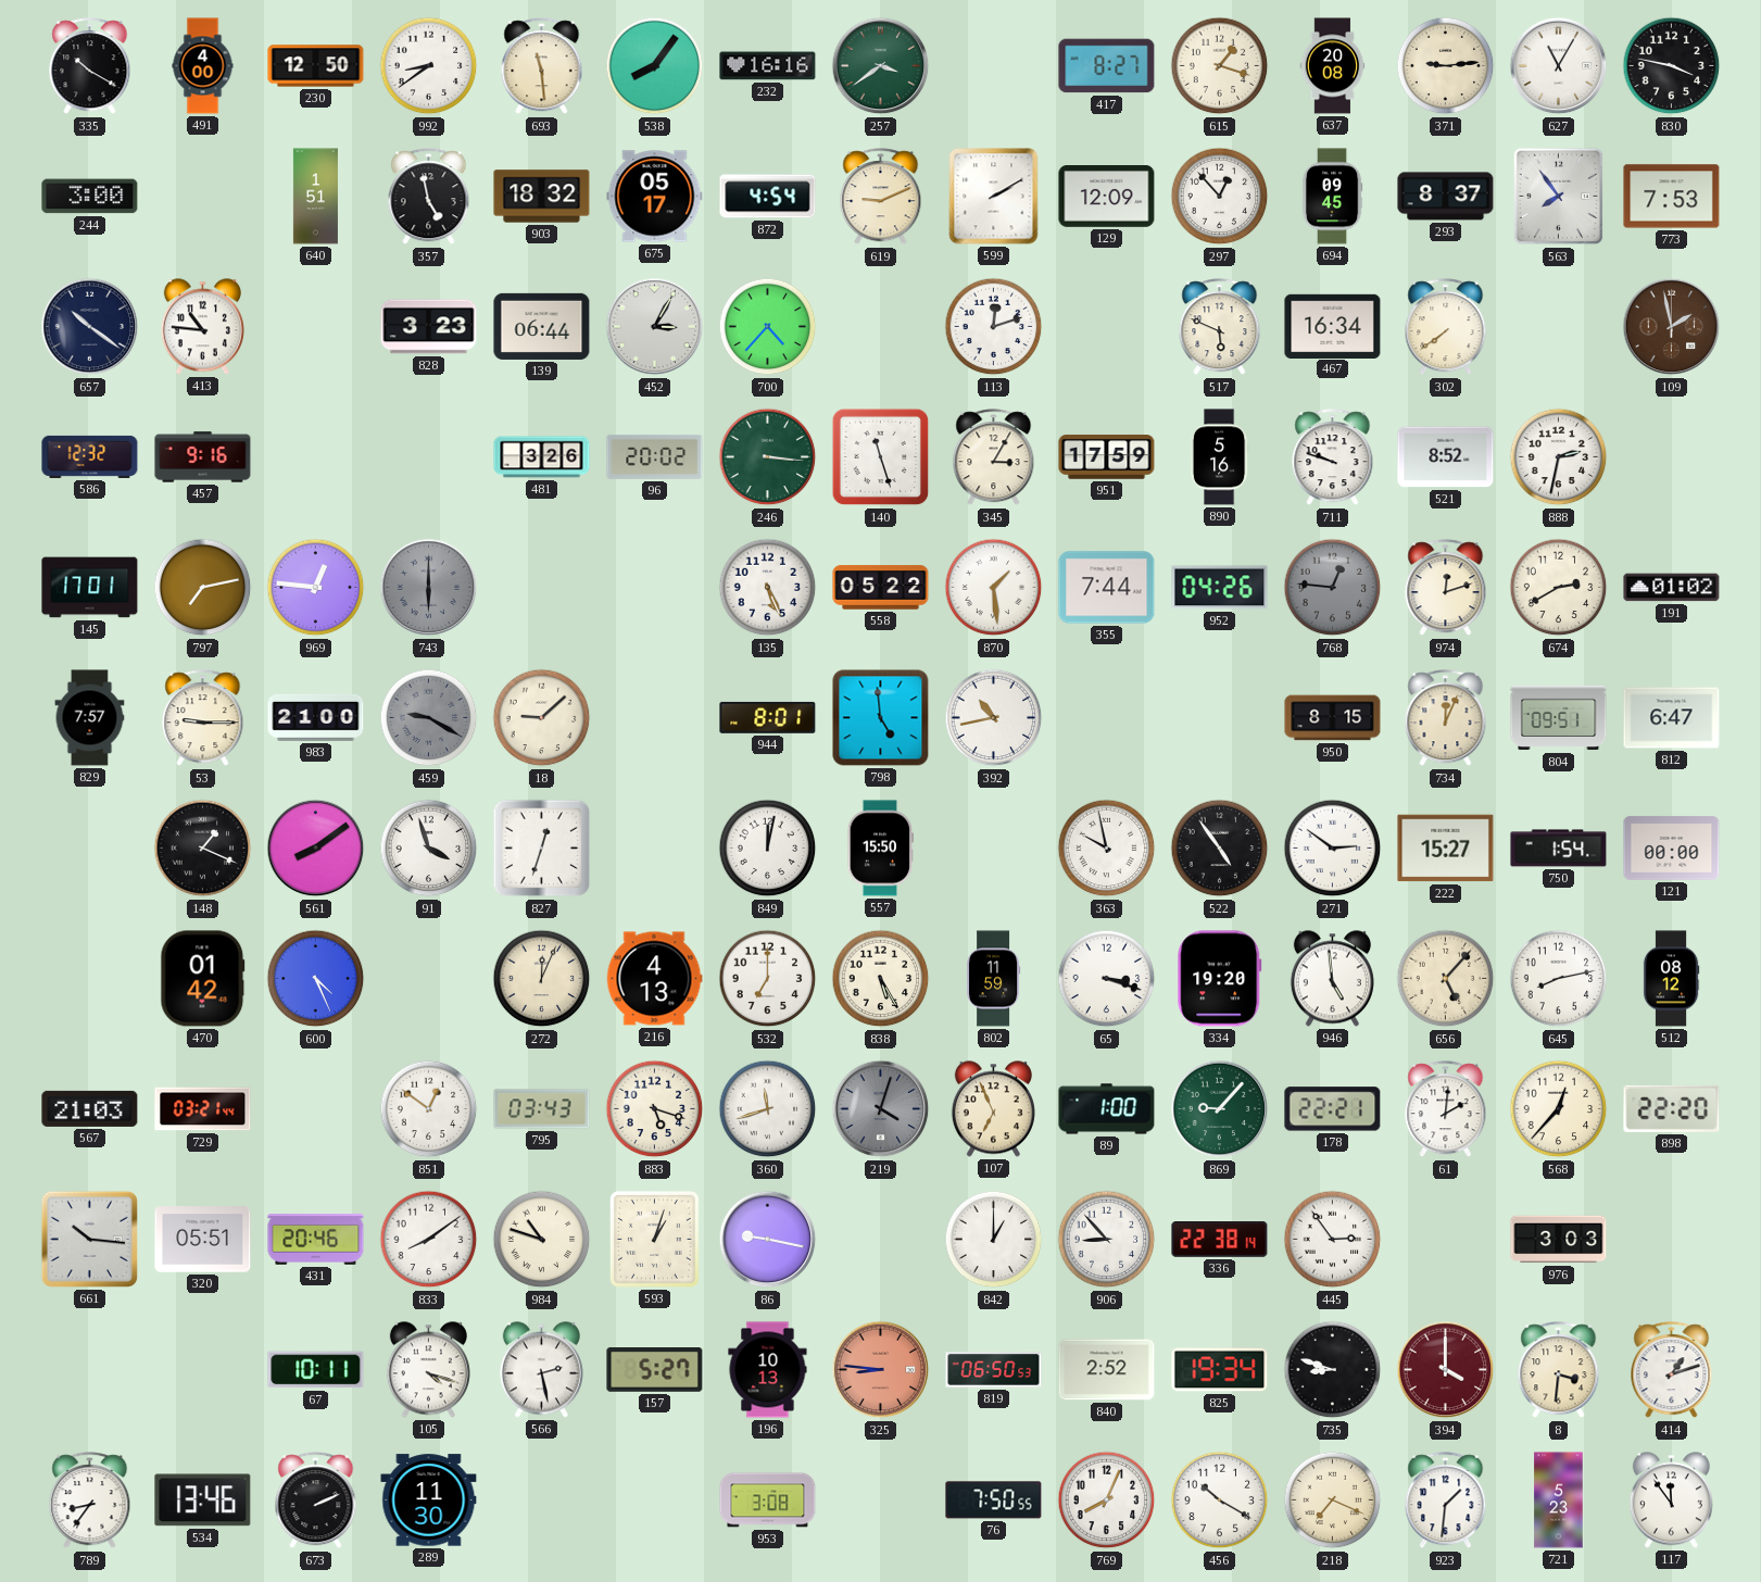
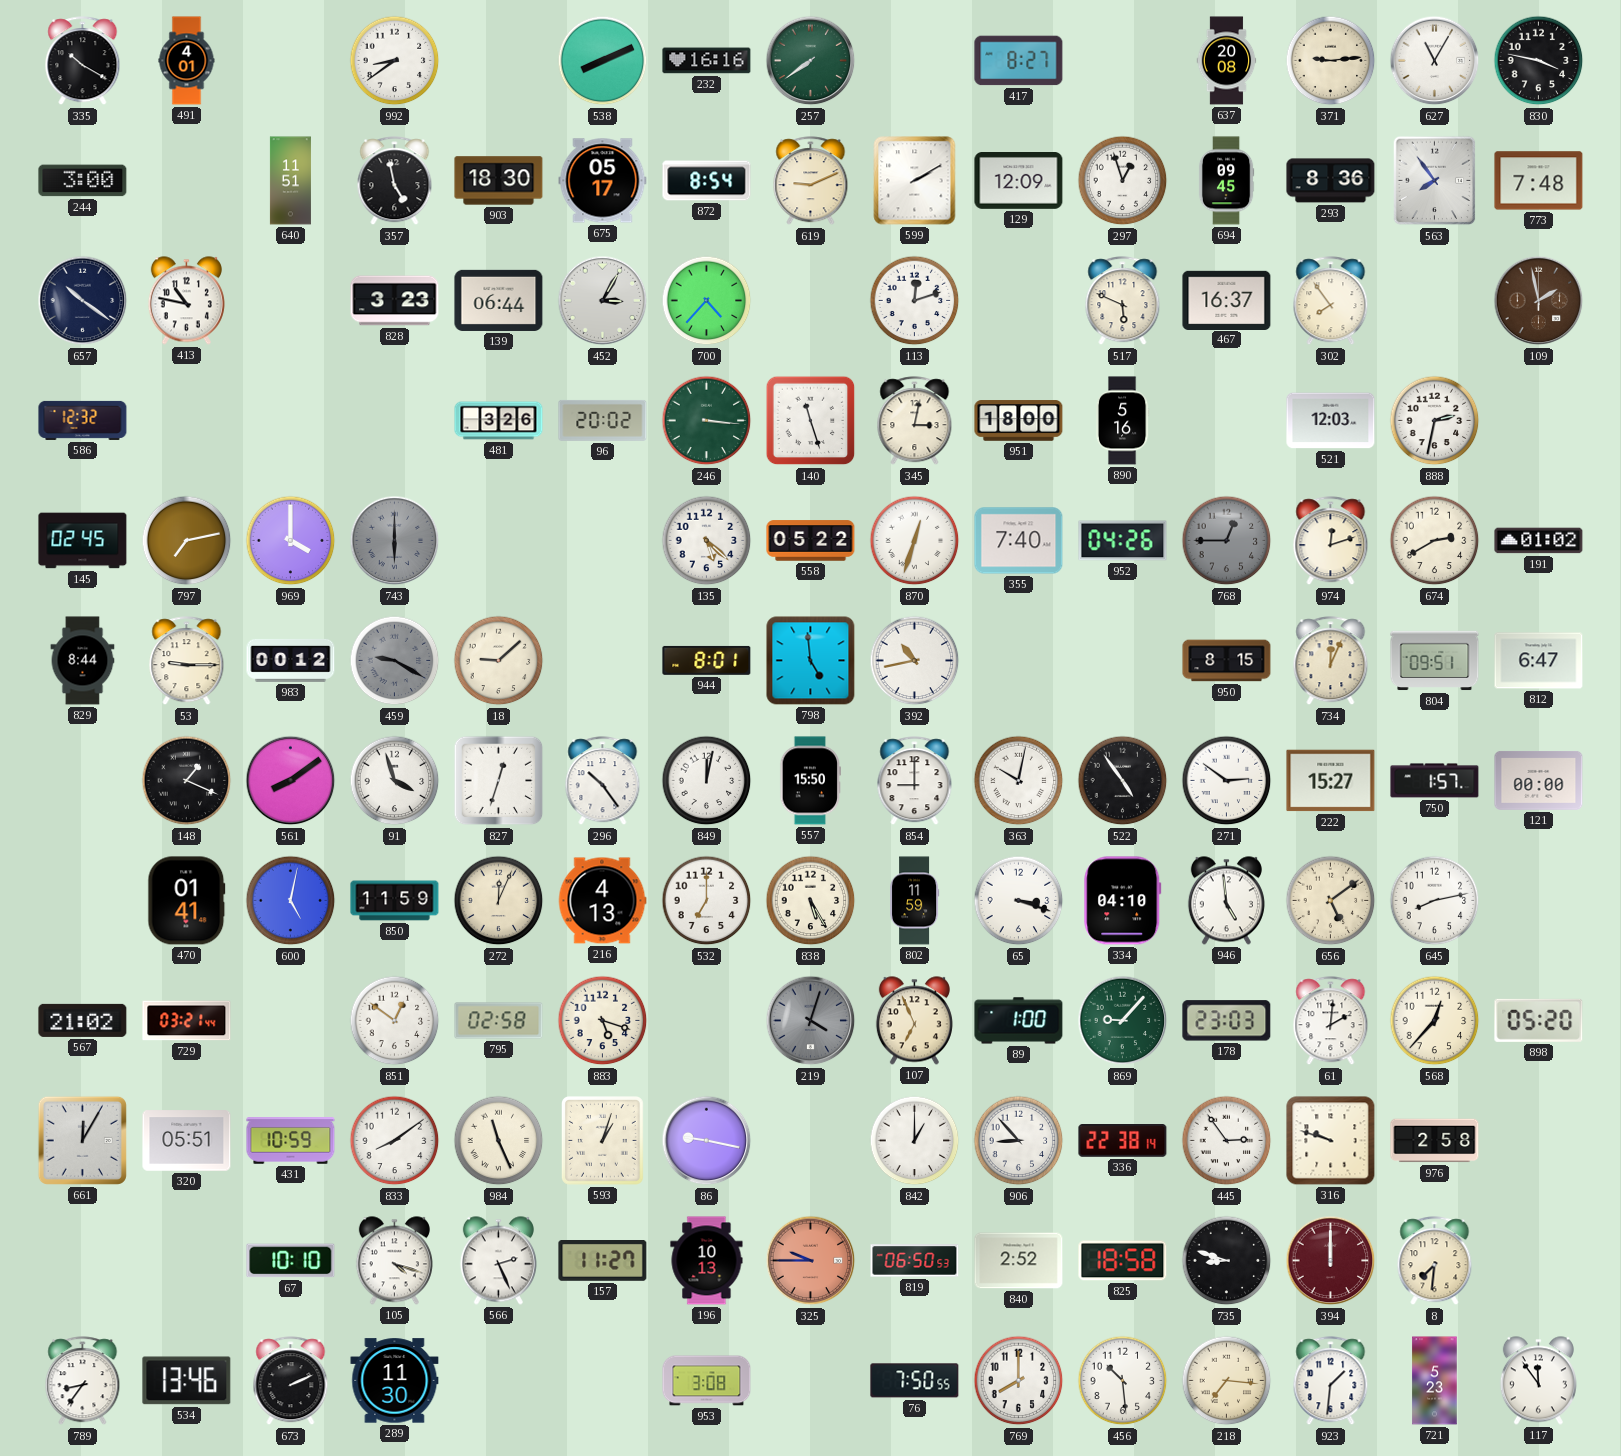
491: 4:00 -> 4:01 (187, 61)
230: 12:50 -> none (316, 66)
693: 11:29 -> none (542, 66)
538: 8:06 -> 8:11 (603, 61)
257: 3:39 -> 7:39 (811, 61)
615: 1:18 -> none (1220, 66)
640: 1:51 -> 11:51 (290, 181)
903: 18:32 -> 18:30 (499, 181)
872: 4:54 -> 8:54 (707, 181)
297: 12:53 -> 12:57 (1123, 181)
293: 8:37 -> 8:36 (1331, 181)
773: 7:53 -> 7:48 (1539, 181)
413: 10:46 -> 10:47 (186, 301)
467: 16:34 -> 16:37 (1227, 300)
302: 7:39 -> 7:54 (1331, 301)
457: 9:16 -> none (203, 457)
345: 3:05 -> 3:02 (915, 421)
951: 17:59 -> 18:00 (1019, 421)
711: 9:48 -> none (1333, 457)
521: 8:52 -> 12:03 (1331, 421)
145: 17:01 -> 02:45 (83, 541)
969: 12:46 -> 4:00 (291, 541)
135: 5:26 -> 5:22 (707, 541)
870: 1:29 -> 12:33 (915, 541)
355: 7:44 -> 7:40 (1019, 541)
768: 12:46 -> 12:45 (1227, 541)
829: 7:57 -> 8:44 (83, 661)
983: 21:00 -> 00:12 (291, 660)
296: none -> 10:24 (603, 781)
854: none -> 9:00 (915, 781)
363: 9:58 -> 10:02 (1019, 781)
750: 1:54 -> 1:57 (1435, 781)
470: 01:42 -> 01:41 (187, 901)
600: 4:26 -> 5:02 (291, 901)
850: none -> 11:59 (395, 901)
334: 19:20 -> 04:10 (1123, 901)
656: 5:07 -> 5:09 (1331, 901)
512: 08:12 -> none (1671, 979)
567: 21:03 -> 21:02 (83, 1020)
795: 03:43 -> 02:58 (499, 1021)
360: 11:42 -> none (768, 1109)
178: 22:21 -> 23:03 (1227, 1021)
898: 22:20 -> 05:20 (1539, 1020)
661: 10:16 -> 12:05 (82, 1140)
431: 20:46 -> 10:59 (291, 1141)
984: 10:48 -> 11:26 (499, 1141)
316: none -> 9:48 (1331, 1141)
976: 3:03 -> 2:58 (1435, 1141)
67: 10:11 -> 10:10 (291, 1261)
566: 2:28 -> 2:26 (498, 1261)
157: 5:27 -> 11:27 (603, 1261)
325: 8:46 -> 9:45 (811, 1261)
825: 19:34 -> 18:58 (1123, 1261)
394: 4:00 -> 12:00 (1331, 1261)
8: 3:31 -> 7:31 (1435, 1261)
414: 1:12 -> none (1672, 1370)
769: 8:04 -> 8:00 (1019, 1381)
456: 10:20 -> 10:29 (1123, 1381)
218: 7:19 -> 7:16 (1227, 1381)
